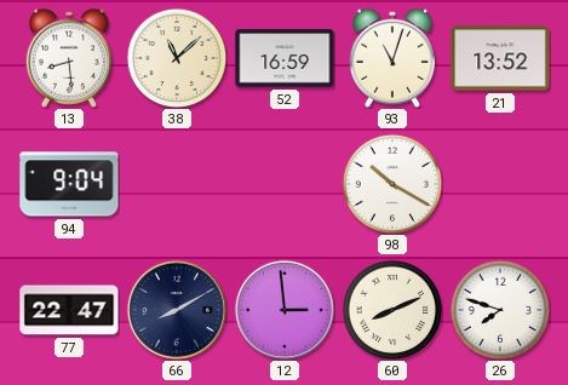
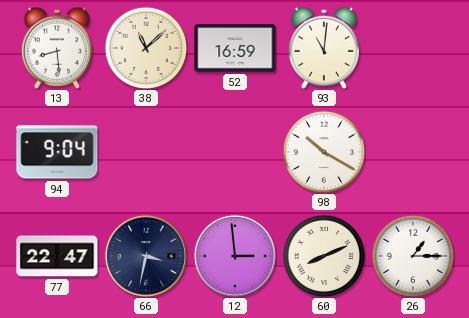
93: 11:03 -> 11:01 (323, 48)
21: 13:52 -> none (500, 58)
66: 8:10 -> 3:32 (146, 256)
26: 7:48 -> 1:15 (413, 256)
